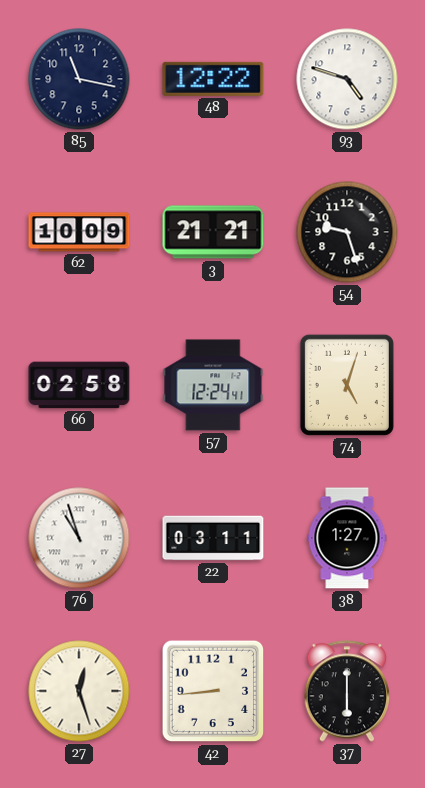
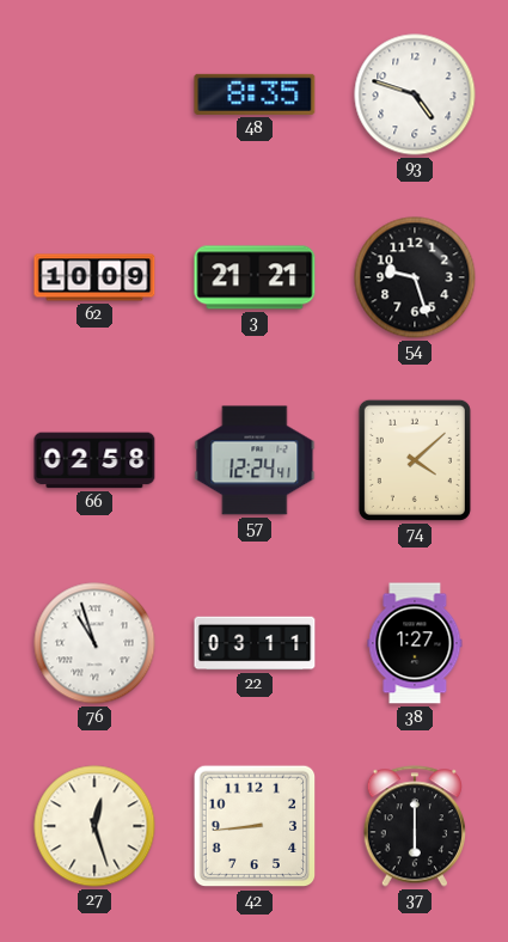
85: 11:17 -> none (79, 79)
48: 12:22 -> 8:35 (255, 94)
74: 5:03 -> 4:08 (415, 460)
